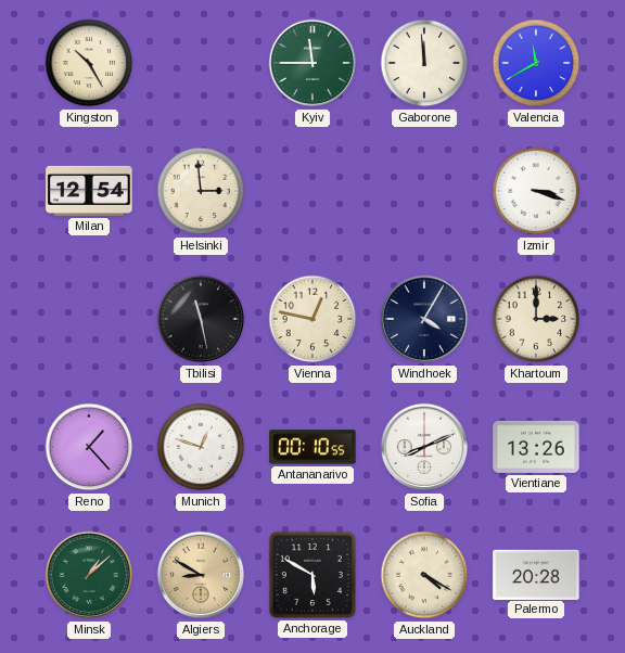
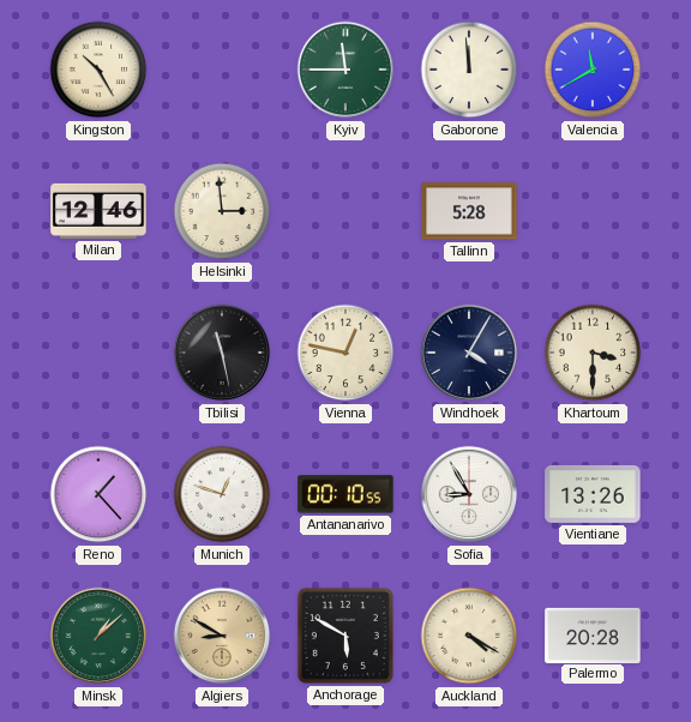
Milan: 12:54 -> 12:46 (98, 211)
Tallinn: none -> 5:28 (469, 211)
Izmir: 3:18 -> none (536, 191)
Khartoum: 3:00 -> 3:30 (593, 353)
Sofia: 8:11 -> 8:55 (469, 494)
